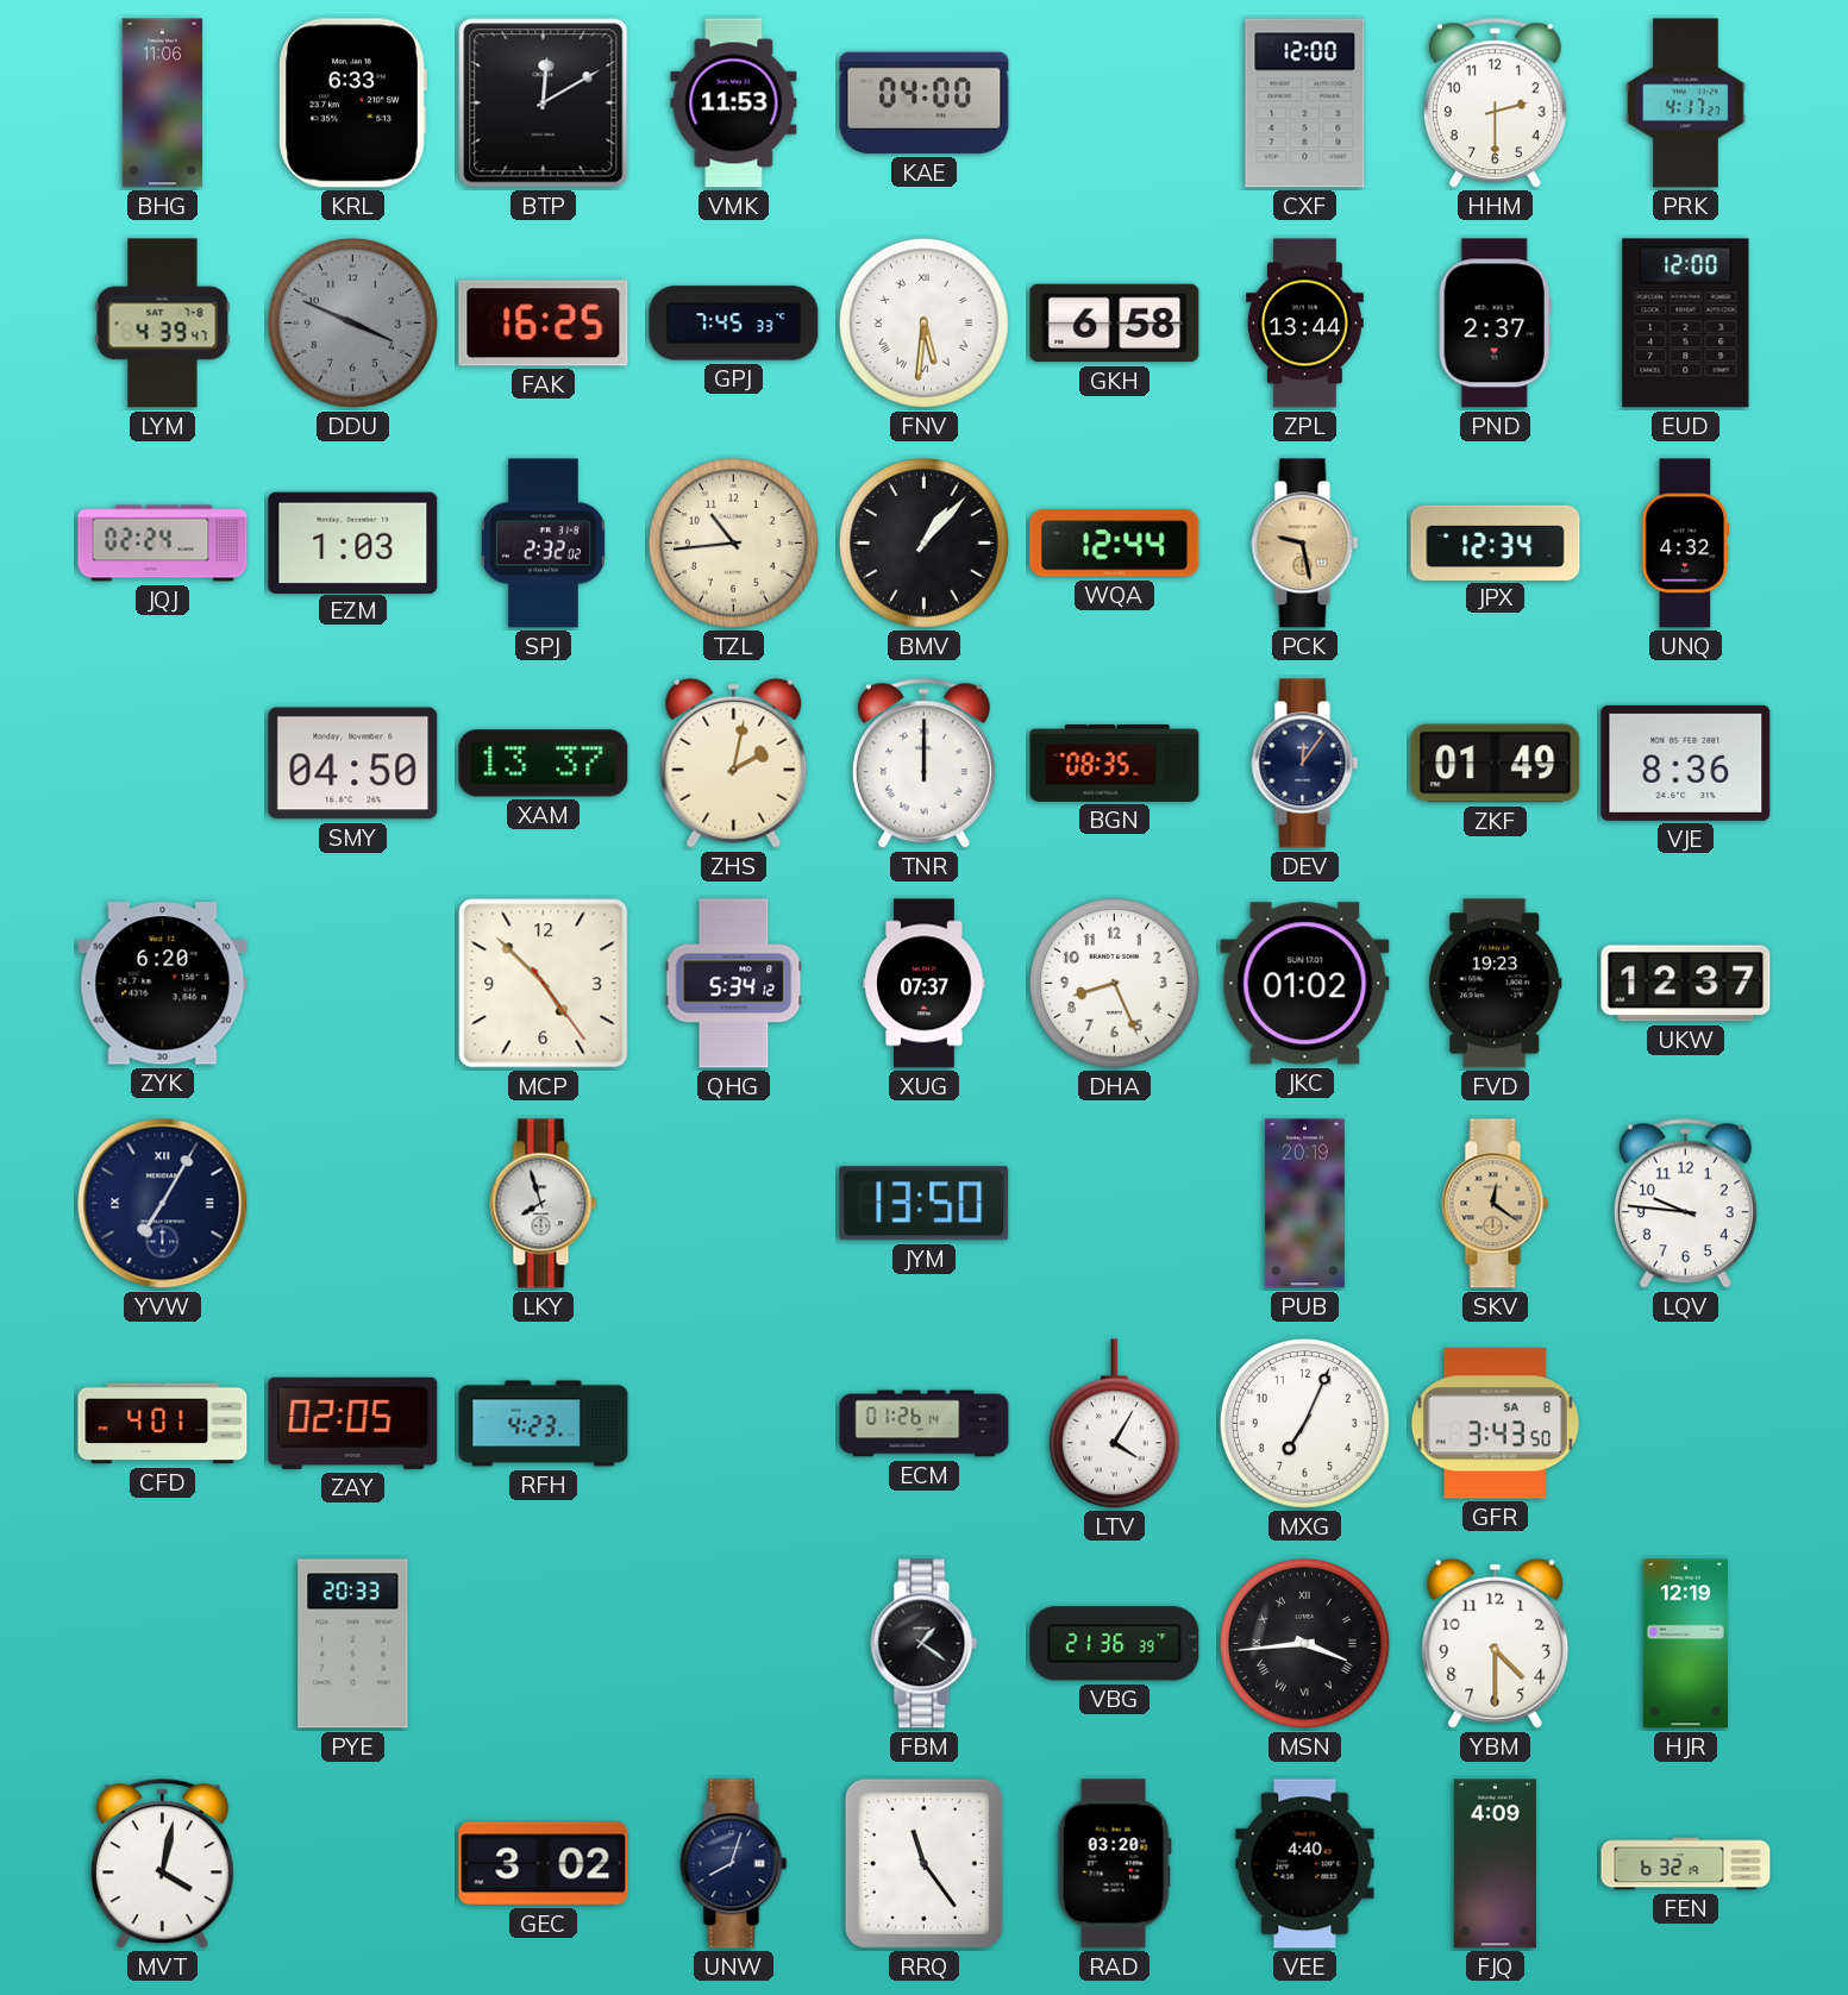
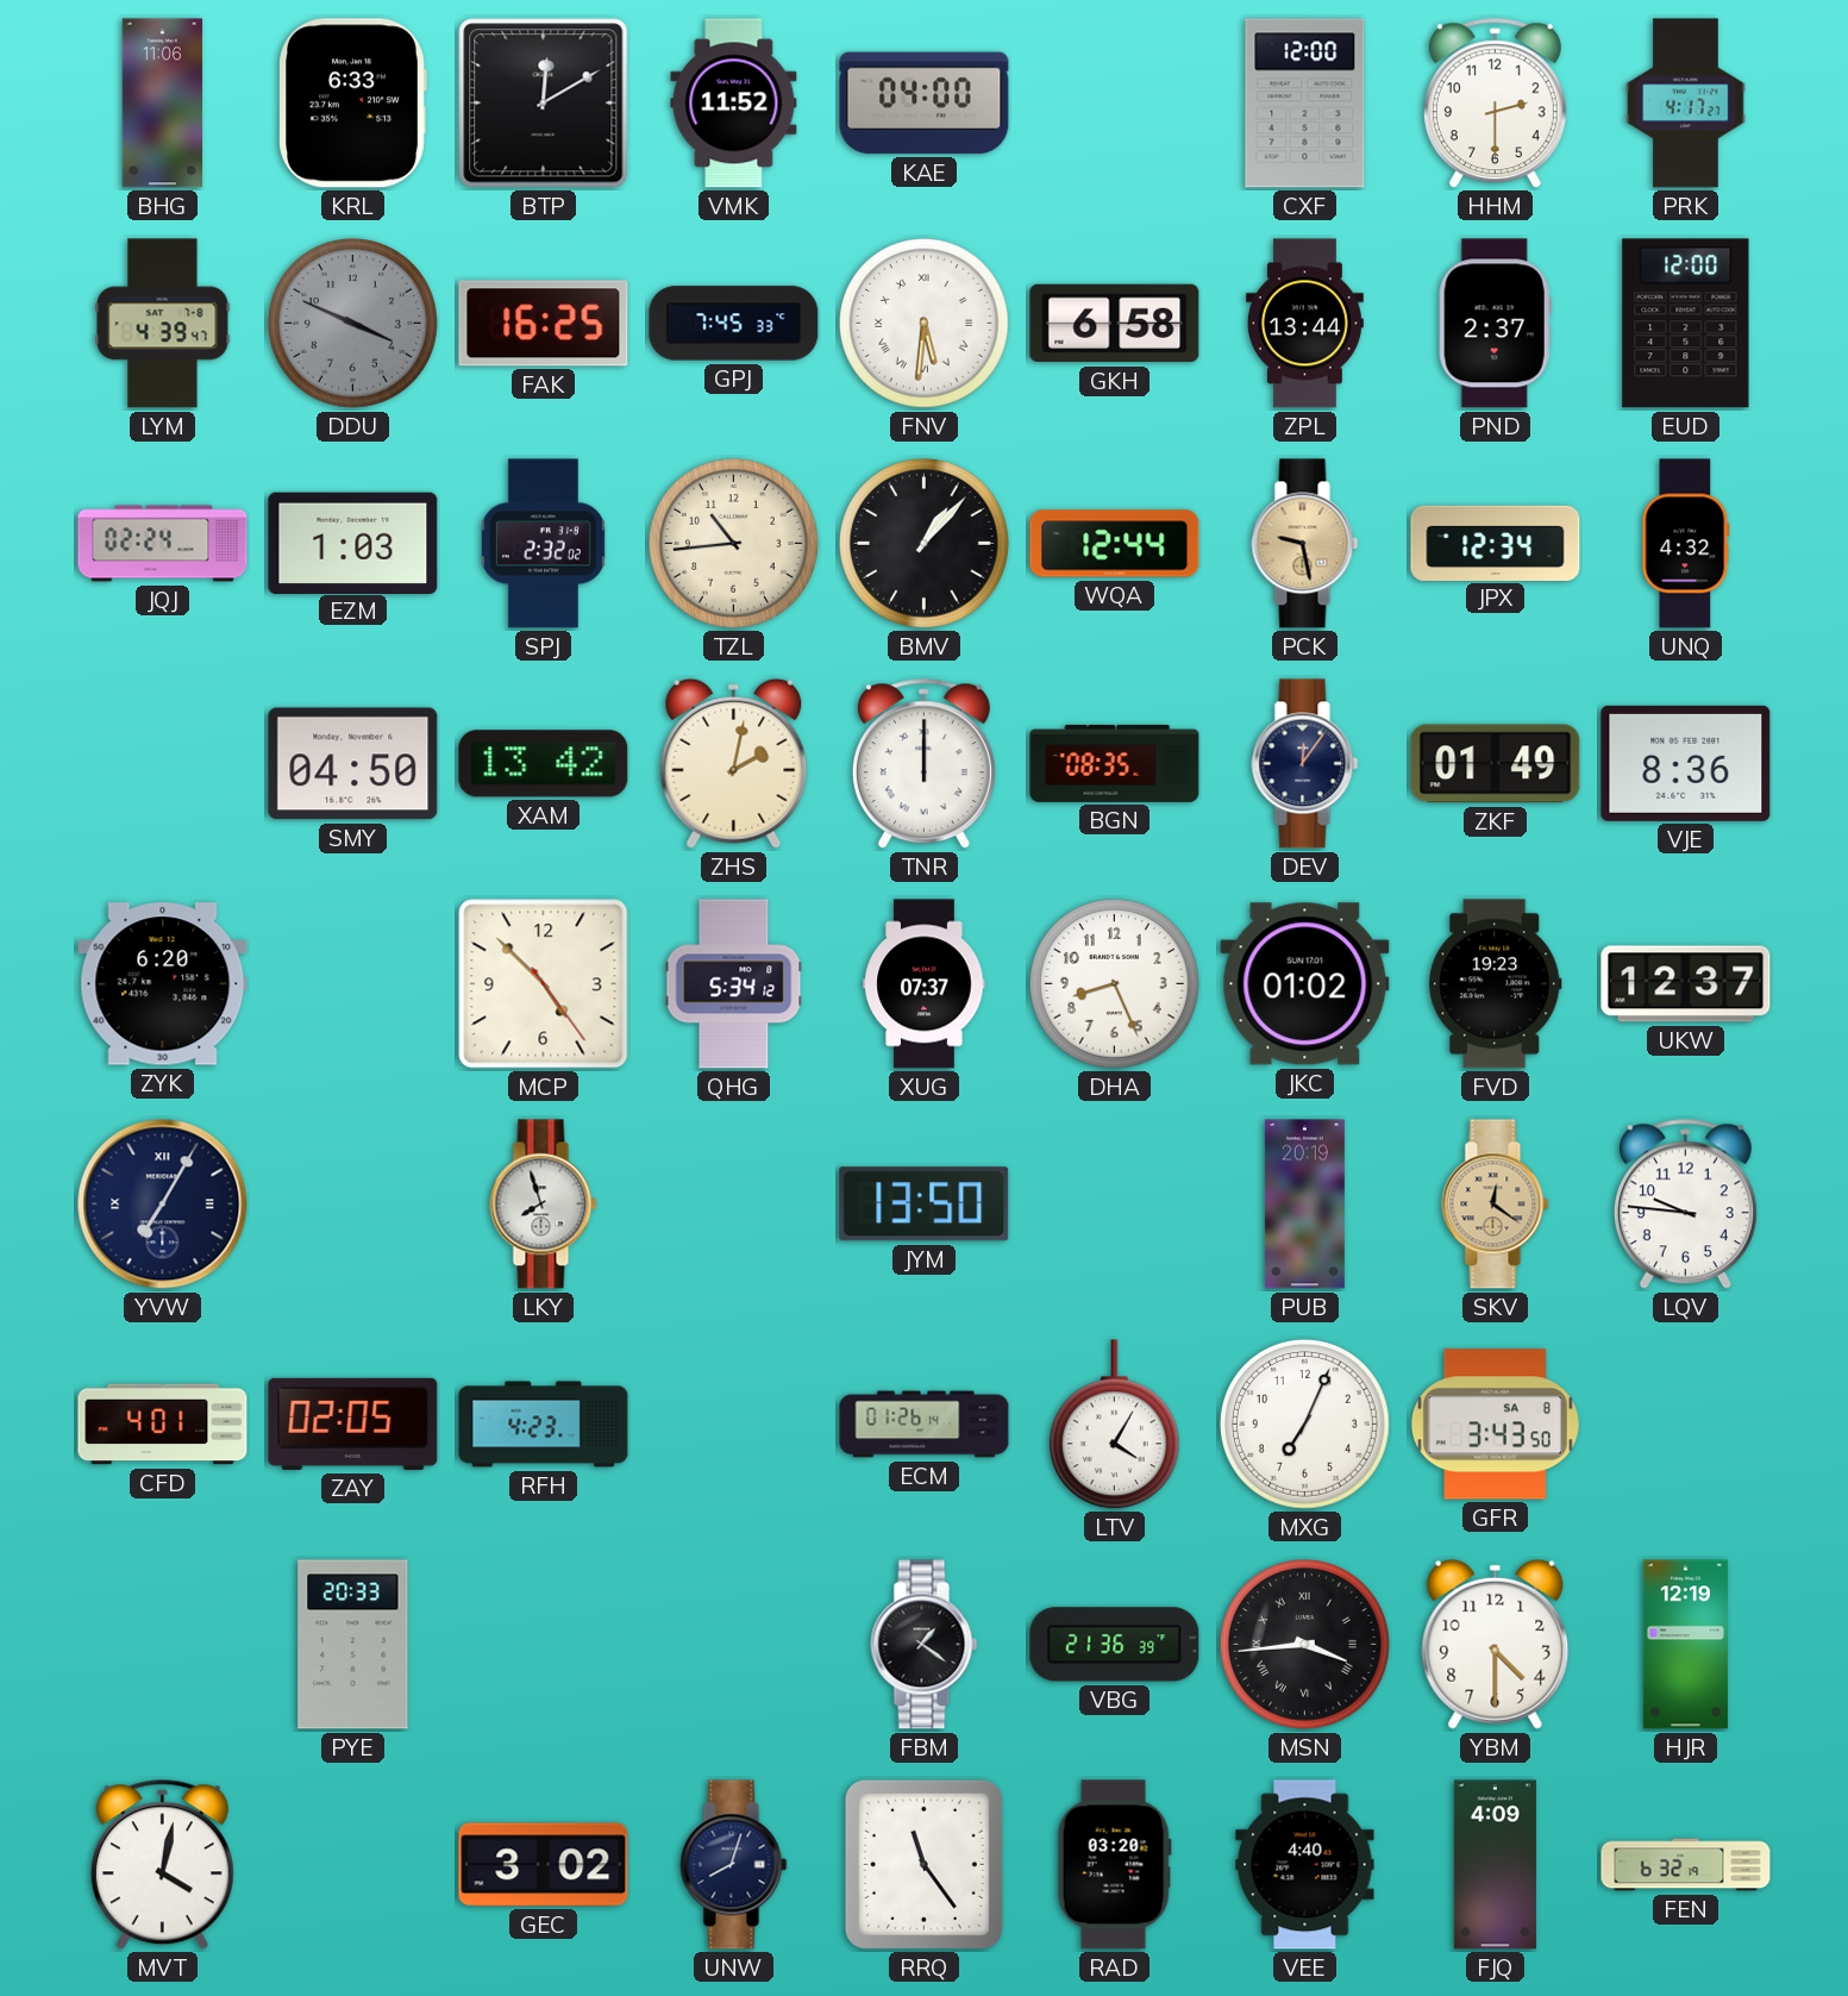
VMK: 11:53 -> 11:52 (734, 104)
XAM: 13:37 -> 13:42 (544, 764)
